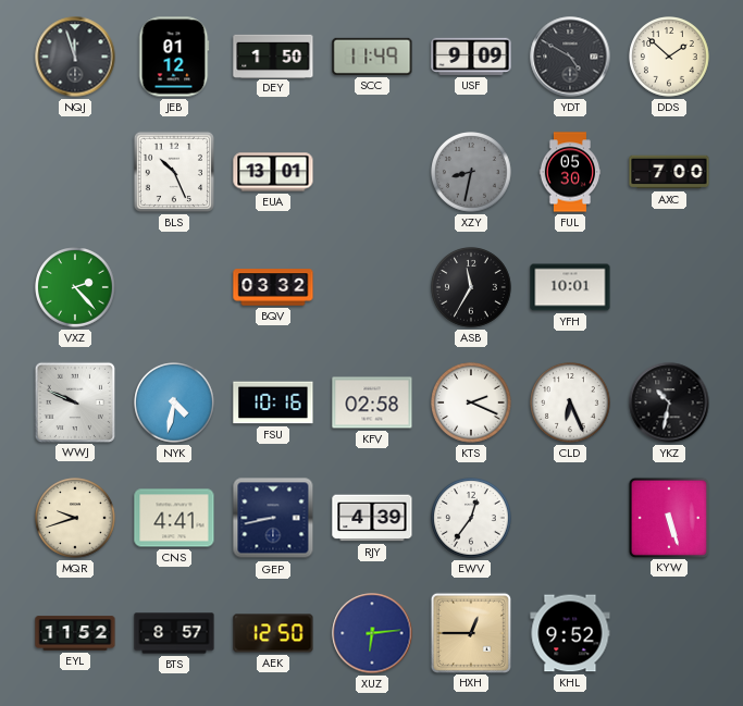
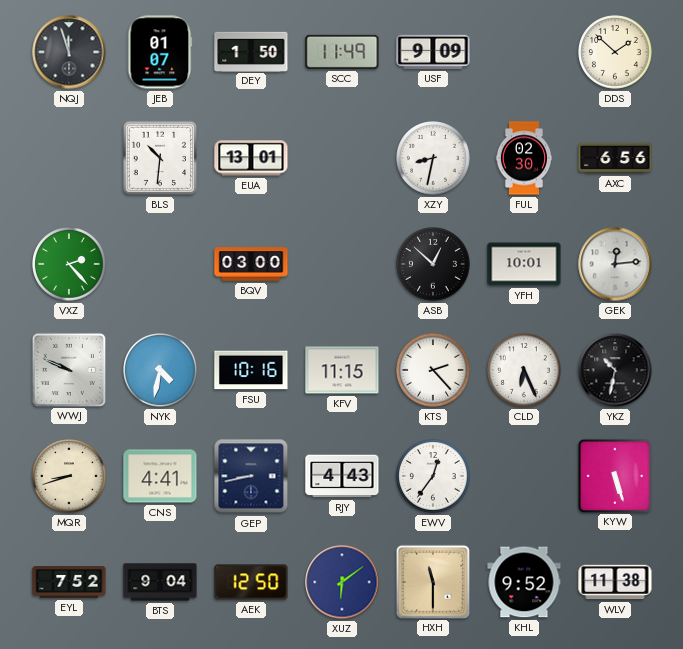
JEB: 01:12 -> 01:07 (160, 52)
YDT: 4:50 -> none (570, 57)
BLS: 10:26 -> 10:31 (160, 158)
XZY dial: grey -> white (433, 158)
FUL: 05:30 -> 02:30 (524, 158)
AXC: 7:00 -> 6:56 (615, 158)
BQV: 03:32 -> 03:00 (251, 264)
ASB: 11:35 -> 12:52 (433, 264)
GEK: none -> 12:14 (615, 264)
KFV: 02:58 -> 11:15 (342, 370)
KTS: 2:19 -> 2:23 (433, 370)
MQR: 9:42 -> 8:42 (69, 476)
RJY: 4:39 -> 4:43 (342, 476)
EYL: 11:52 -> 7:52 (69, 582)
BTS: 8:57 -> 9:04 (160, 582)
XUZ: 6:14 -> 6:09 (342, 582)
HXH: 12:45 -> 11:30 (432, 581)
WLV: none -> 11:38 (615, 582)
